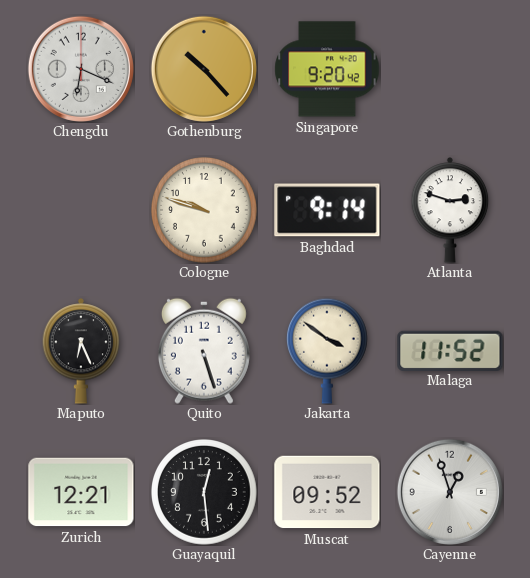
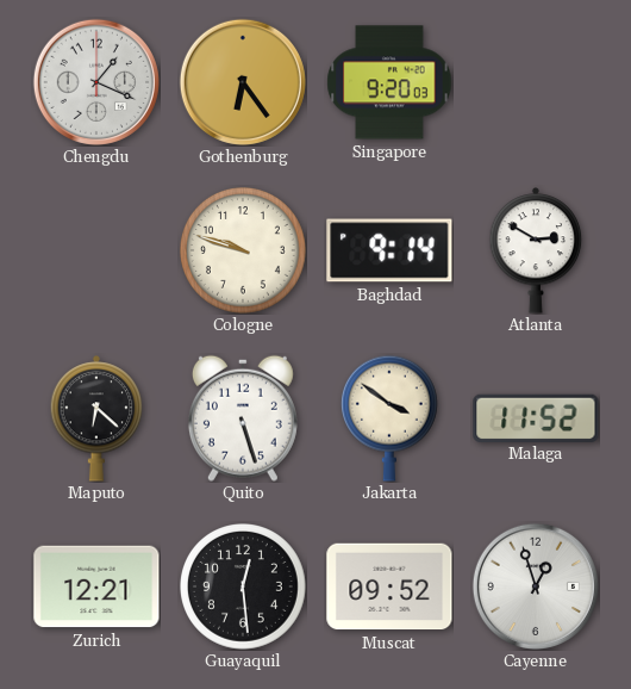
Chengdu: 6:19 -> 1:19 (96, 82)
Gothenburg: 10:23 -> 6:24 (243, 82)
Singapore: 9:20:42 -> 9:20:03 (389, 82)
Atlanta: 2:48 -> 2:50 (536, 250)
Maputo: 6:26 -> 6:22 (96, 418)
